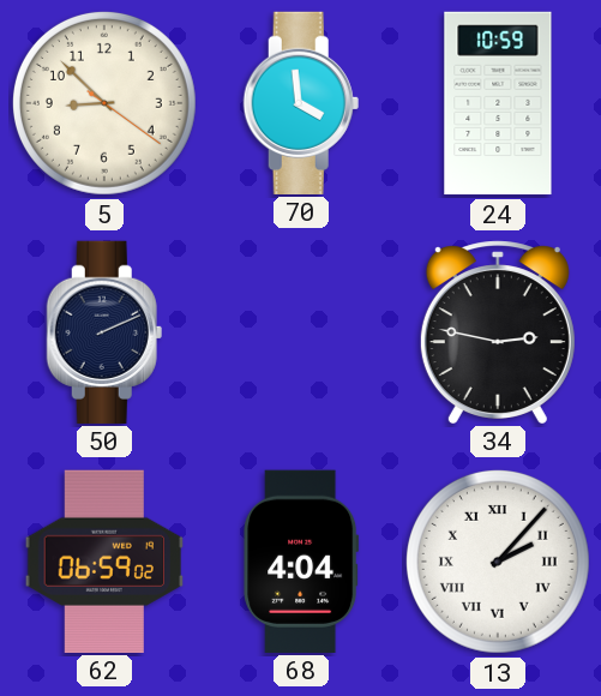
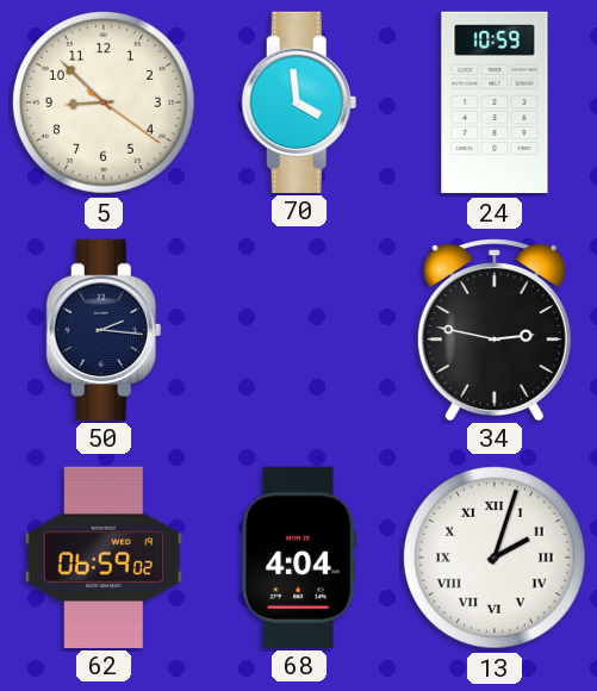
50: 2:11 -> 2:16 (104, 329)
13: 2:07 -> 2:03 (495, 558)
